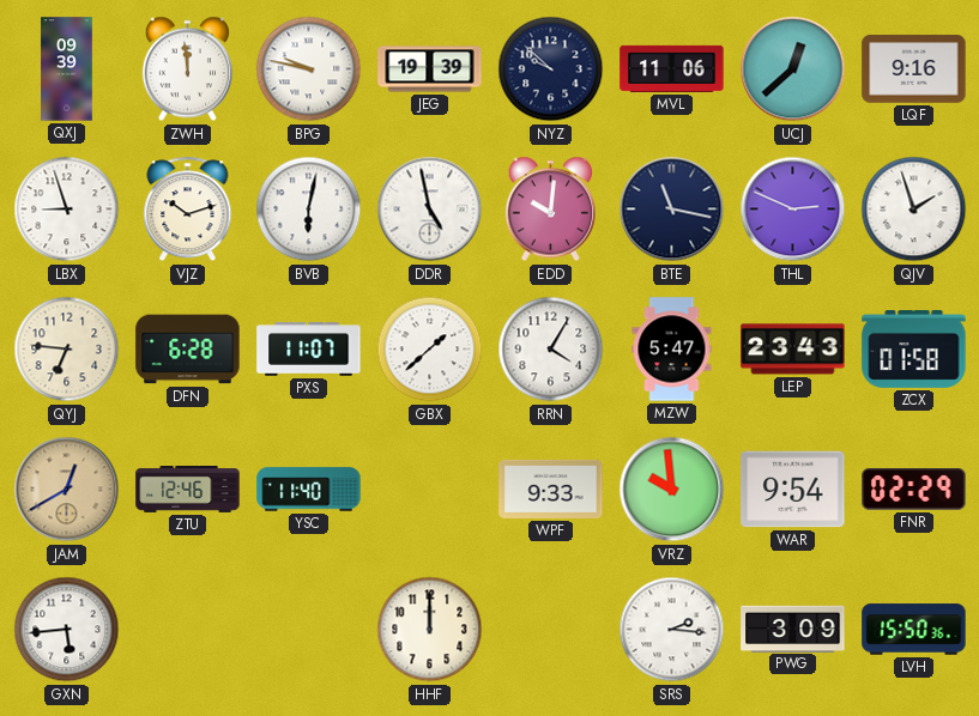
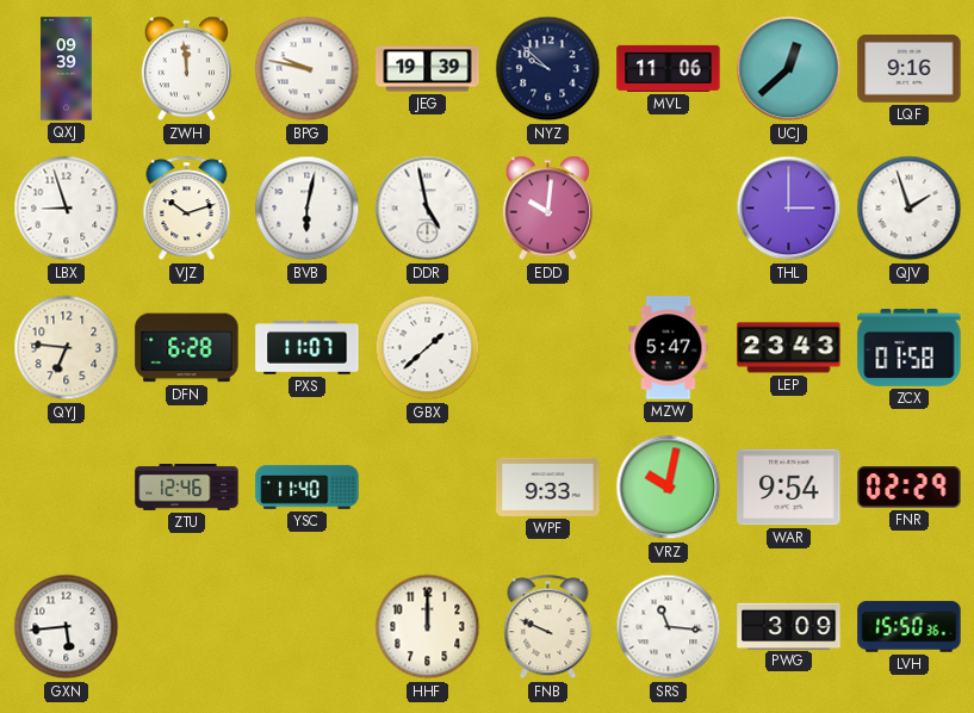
BTE: 11:17 -> none (672, 210)
THL: 2:49 -> 3:00 (789, 209)
RRN: 4:05 -> none (551, 350)
JAM: 12:40 -> none (67, 490)
VRZ: 9:59 -> 10:02 (669, 488)
FNB: none -> 9:49 (548, 627)
SRS: 2:16 -> 11:16 (669, 627)
